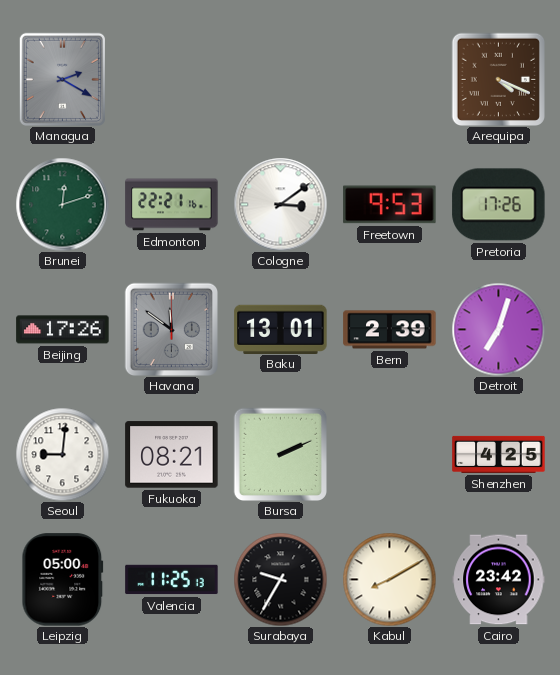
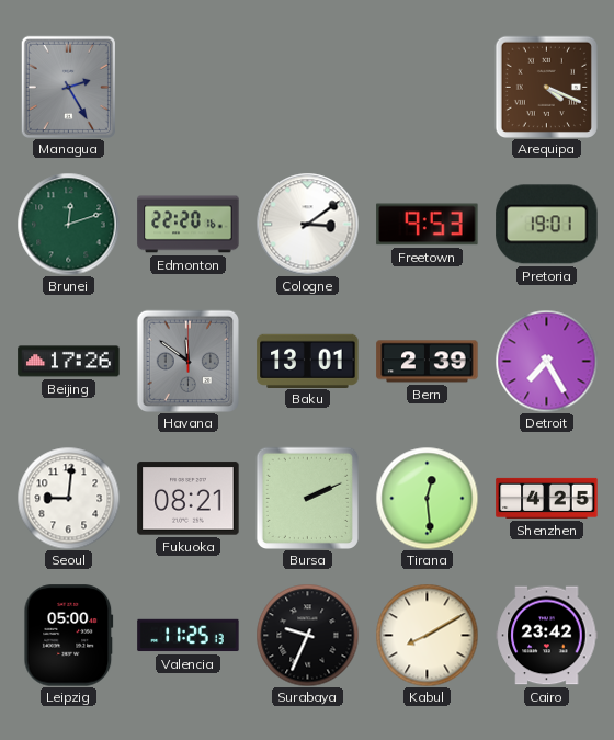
Managua: 2:20 -> 2:25 (68, 87)
Edmonton: 22:21 -> 22:20 (189, 225)
Pretoria: 17:26 -> 19:01 (547, 225)
Detroit: 7:03 -> 7:25 (546, 361)
Tirana: none -> 12:29 (427, 498)
Surabaya: 9:35 -> 9:34 (307, 635)
